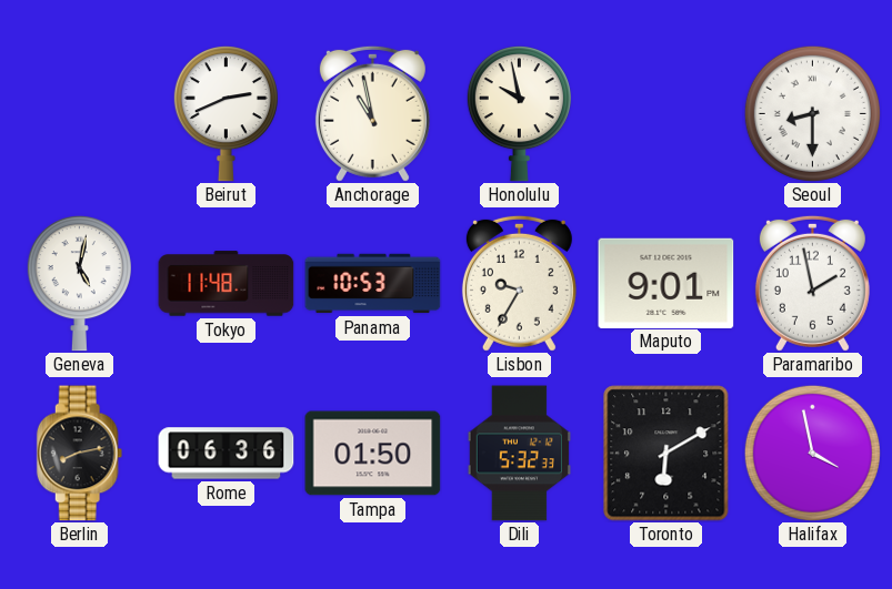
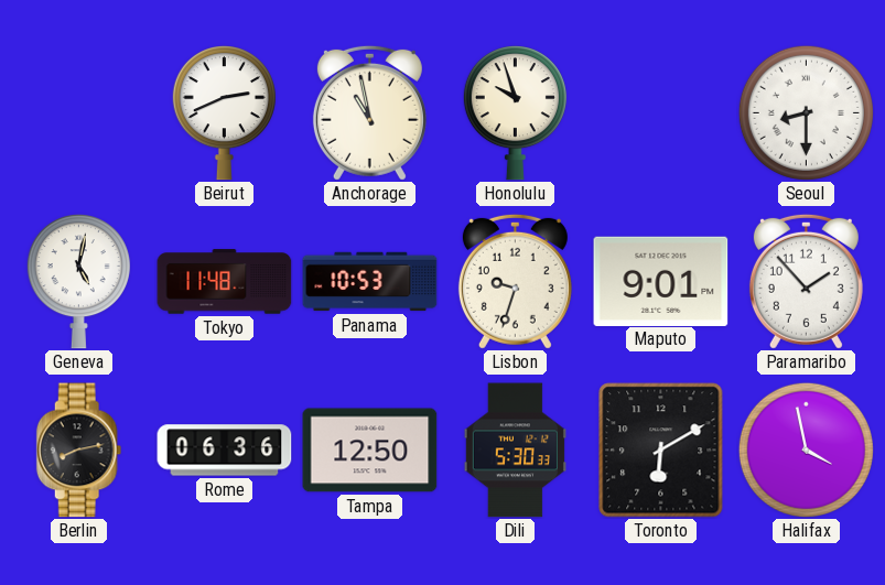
Honolulu: 9:58 -> 9:57 (515, 113)
Lisbon: 9:35 -> 9:33 (515, 281)
Paramaribo: 1:58 -> 1:53 (806, 281)
Tampa: 01:50 -> 12:50 (370, 451)
Dili: 5:32 -> 5:30 (515, 451)
